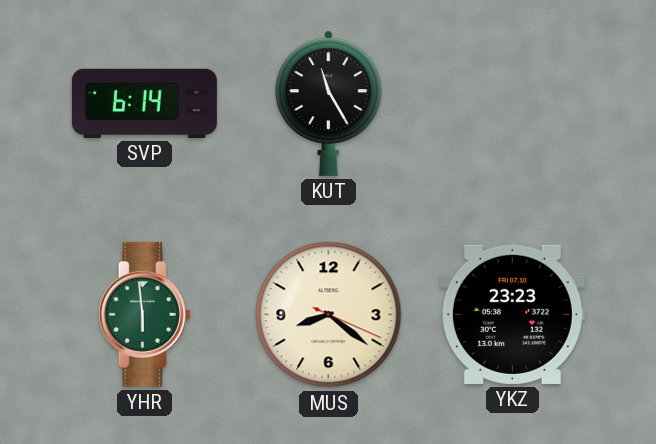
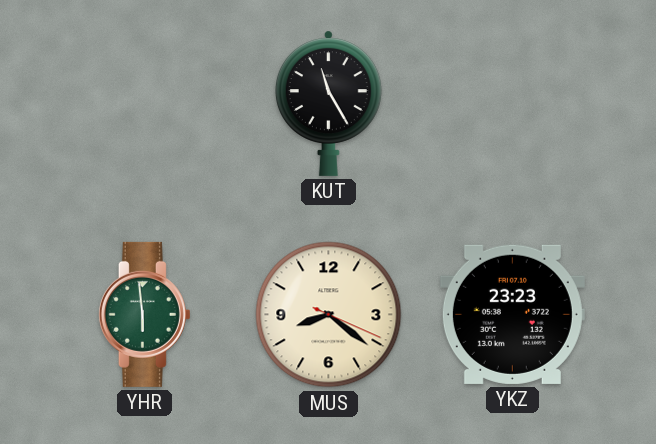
SVP: 6:14 -> none (144, 103)
